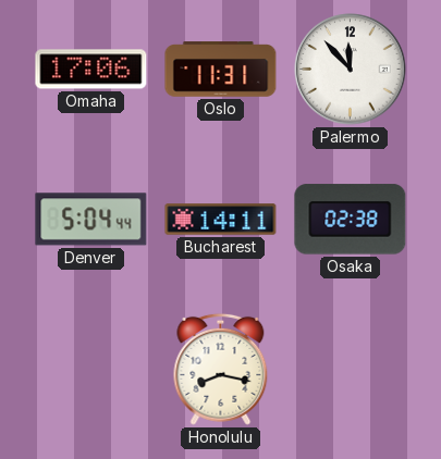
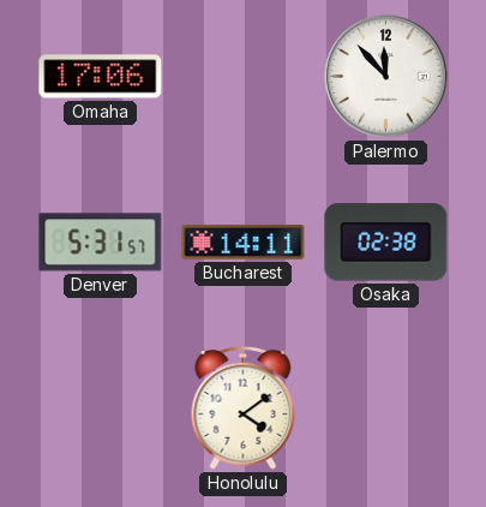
Oslo: 11:31 -> none (221, 70)
Denver: 5:04 -> 5:31 (101, 243)
Honolulu: 8:17 -> 4:09 (244, 407)
